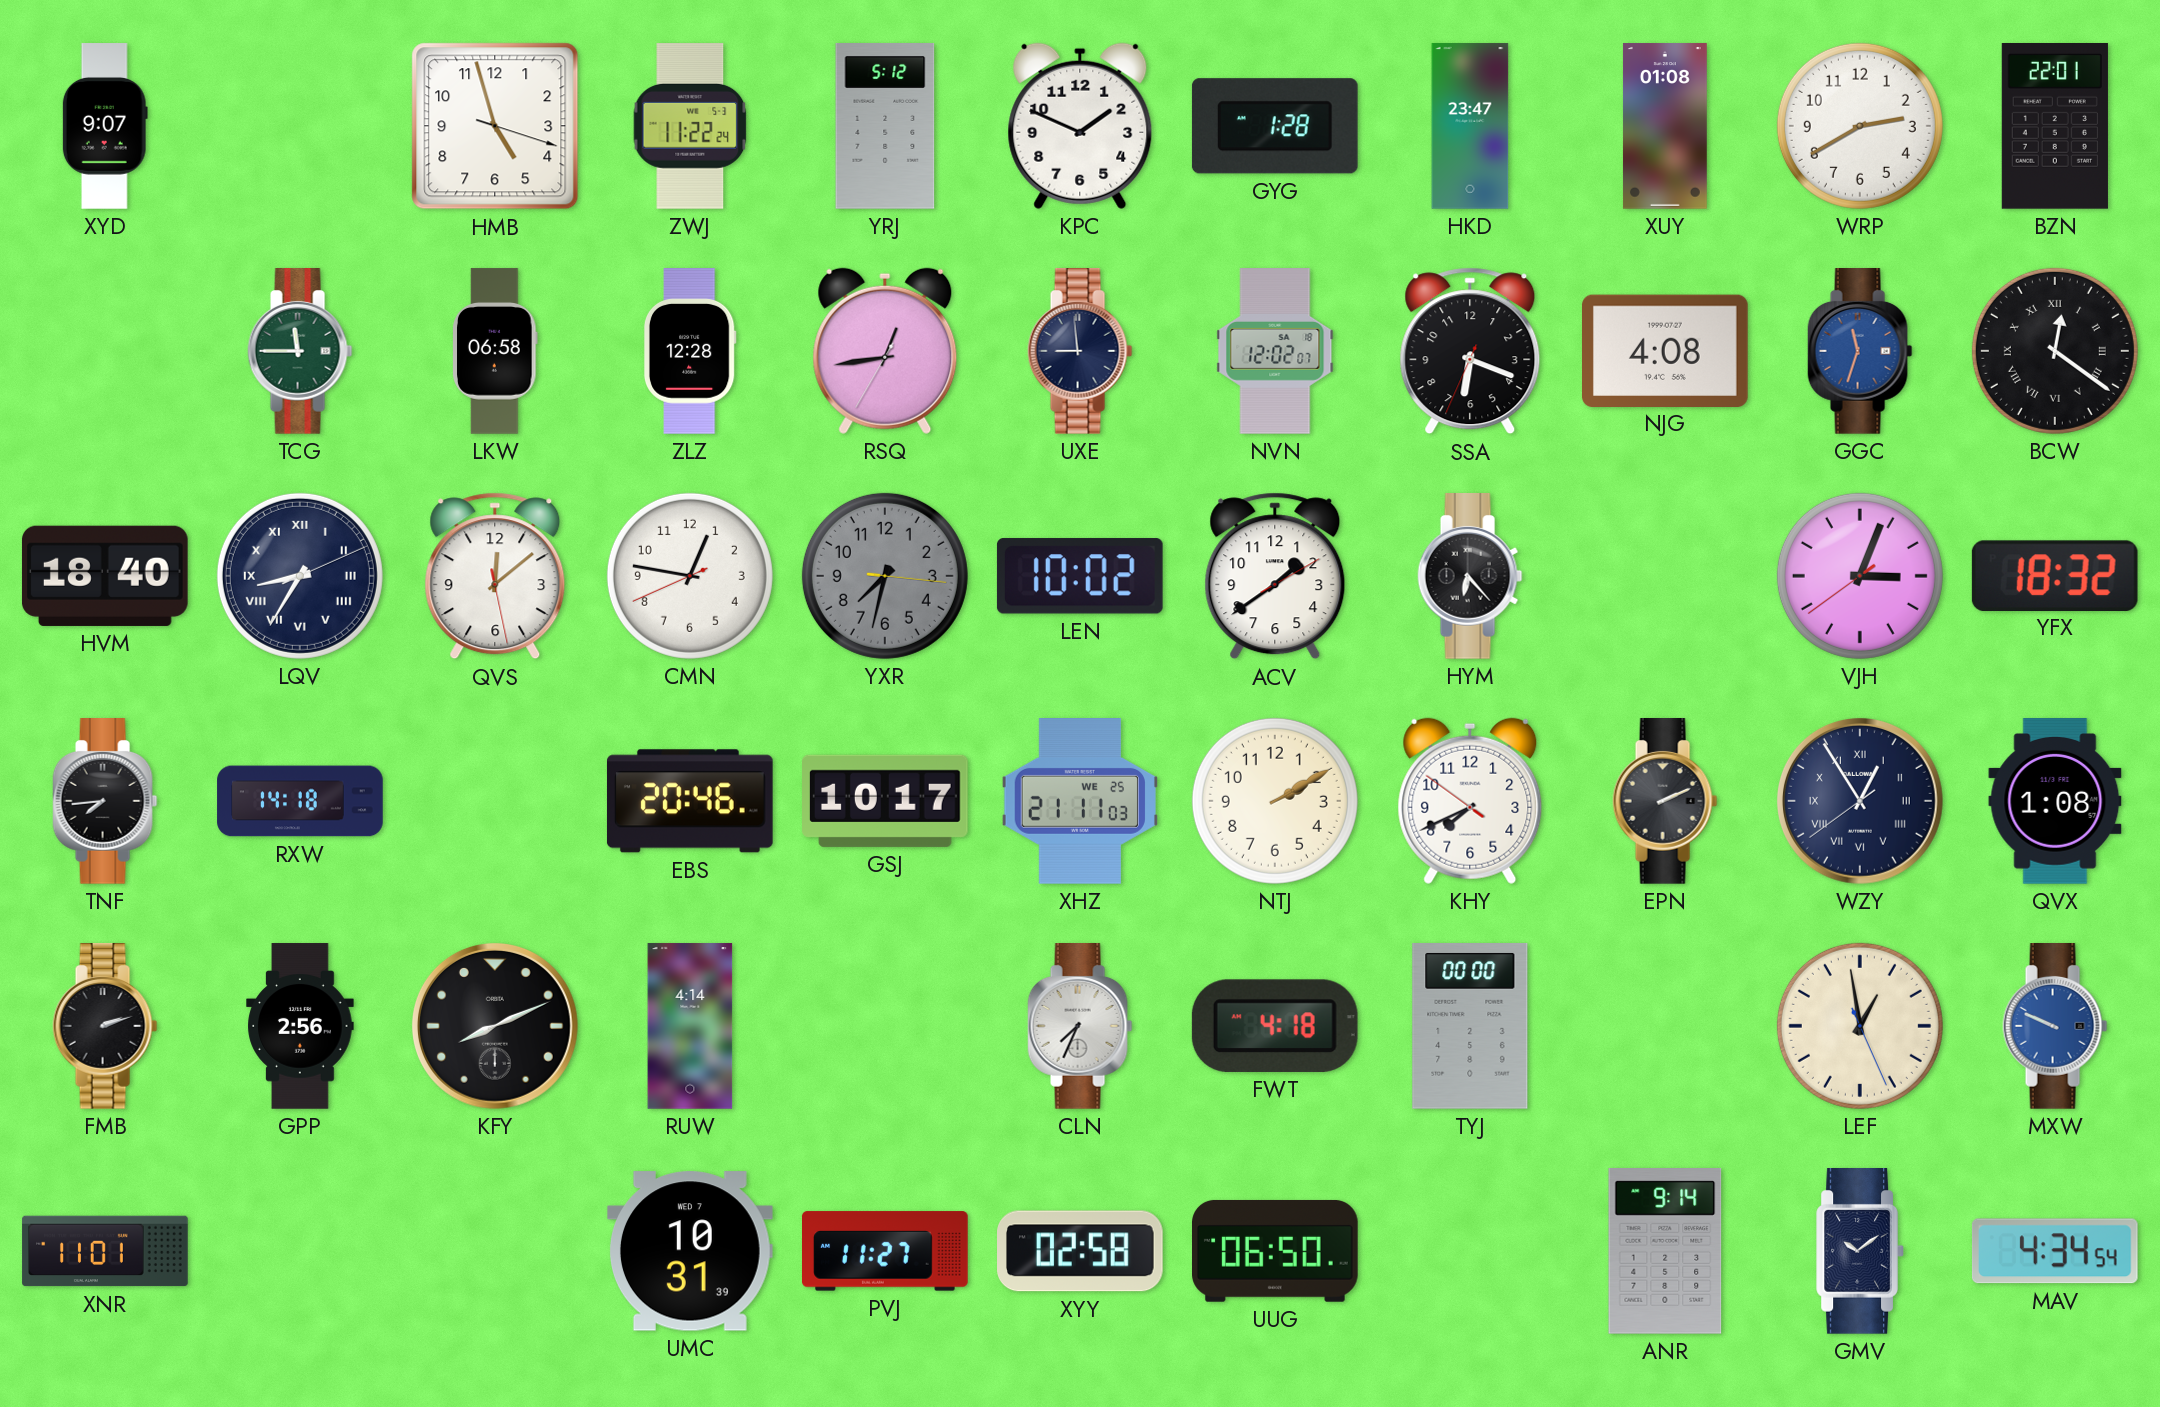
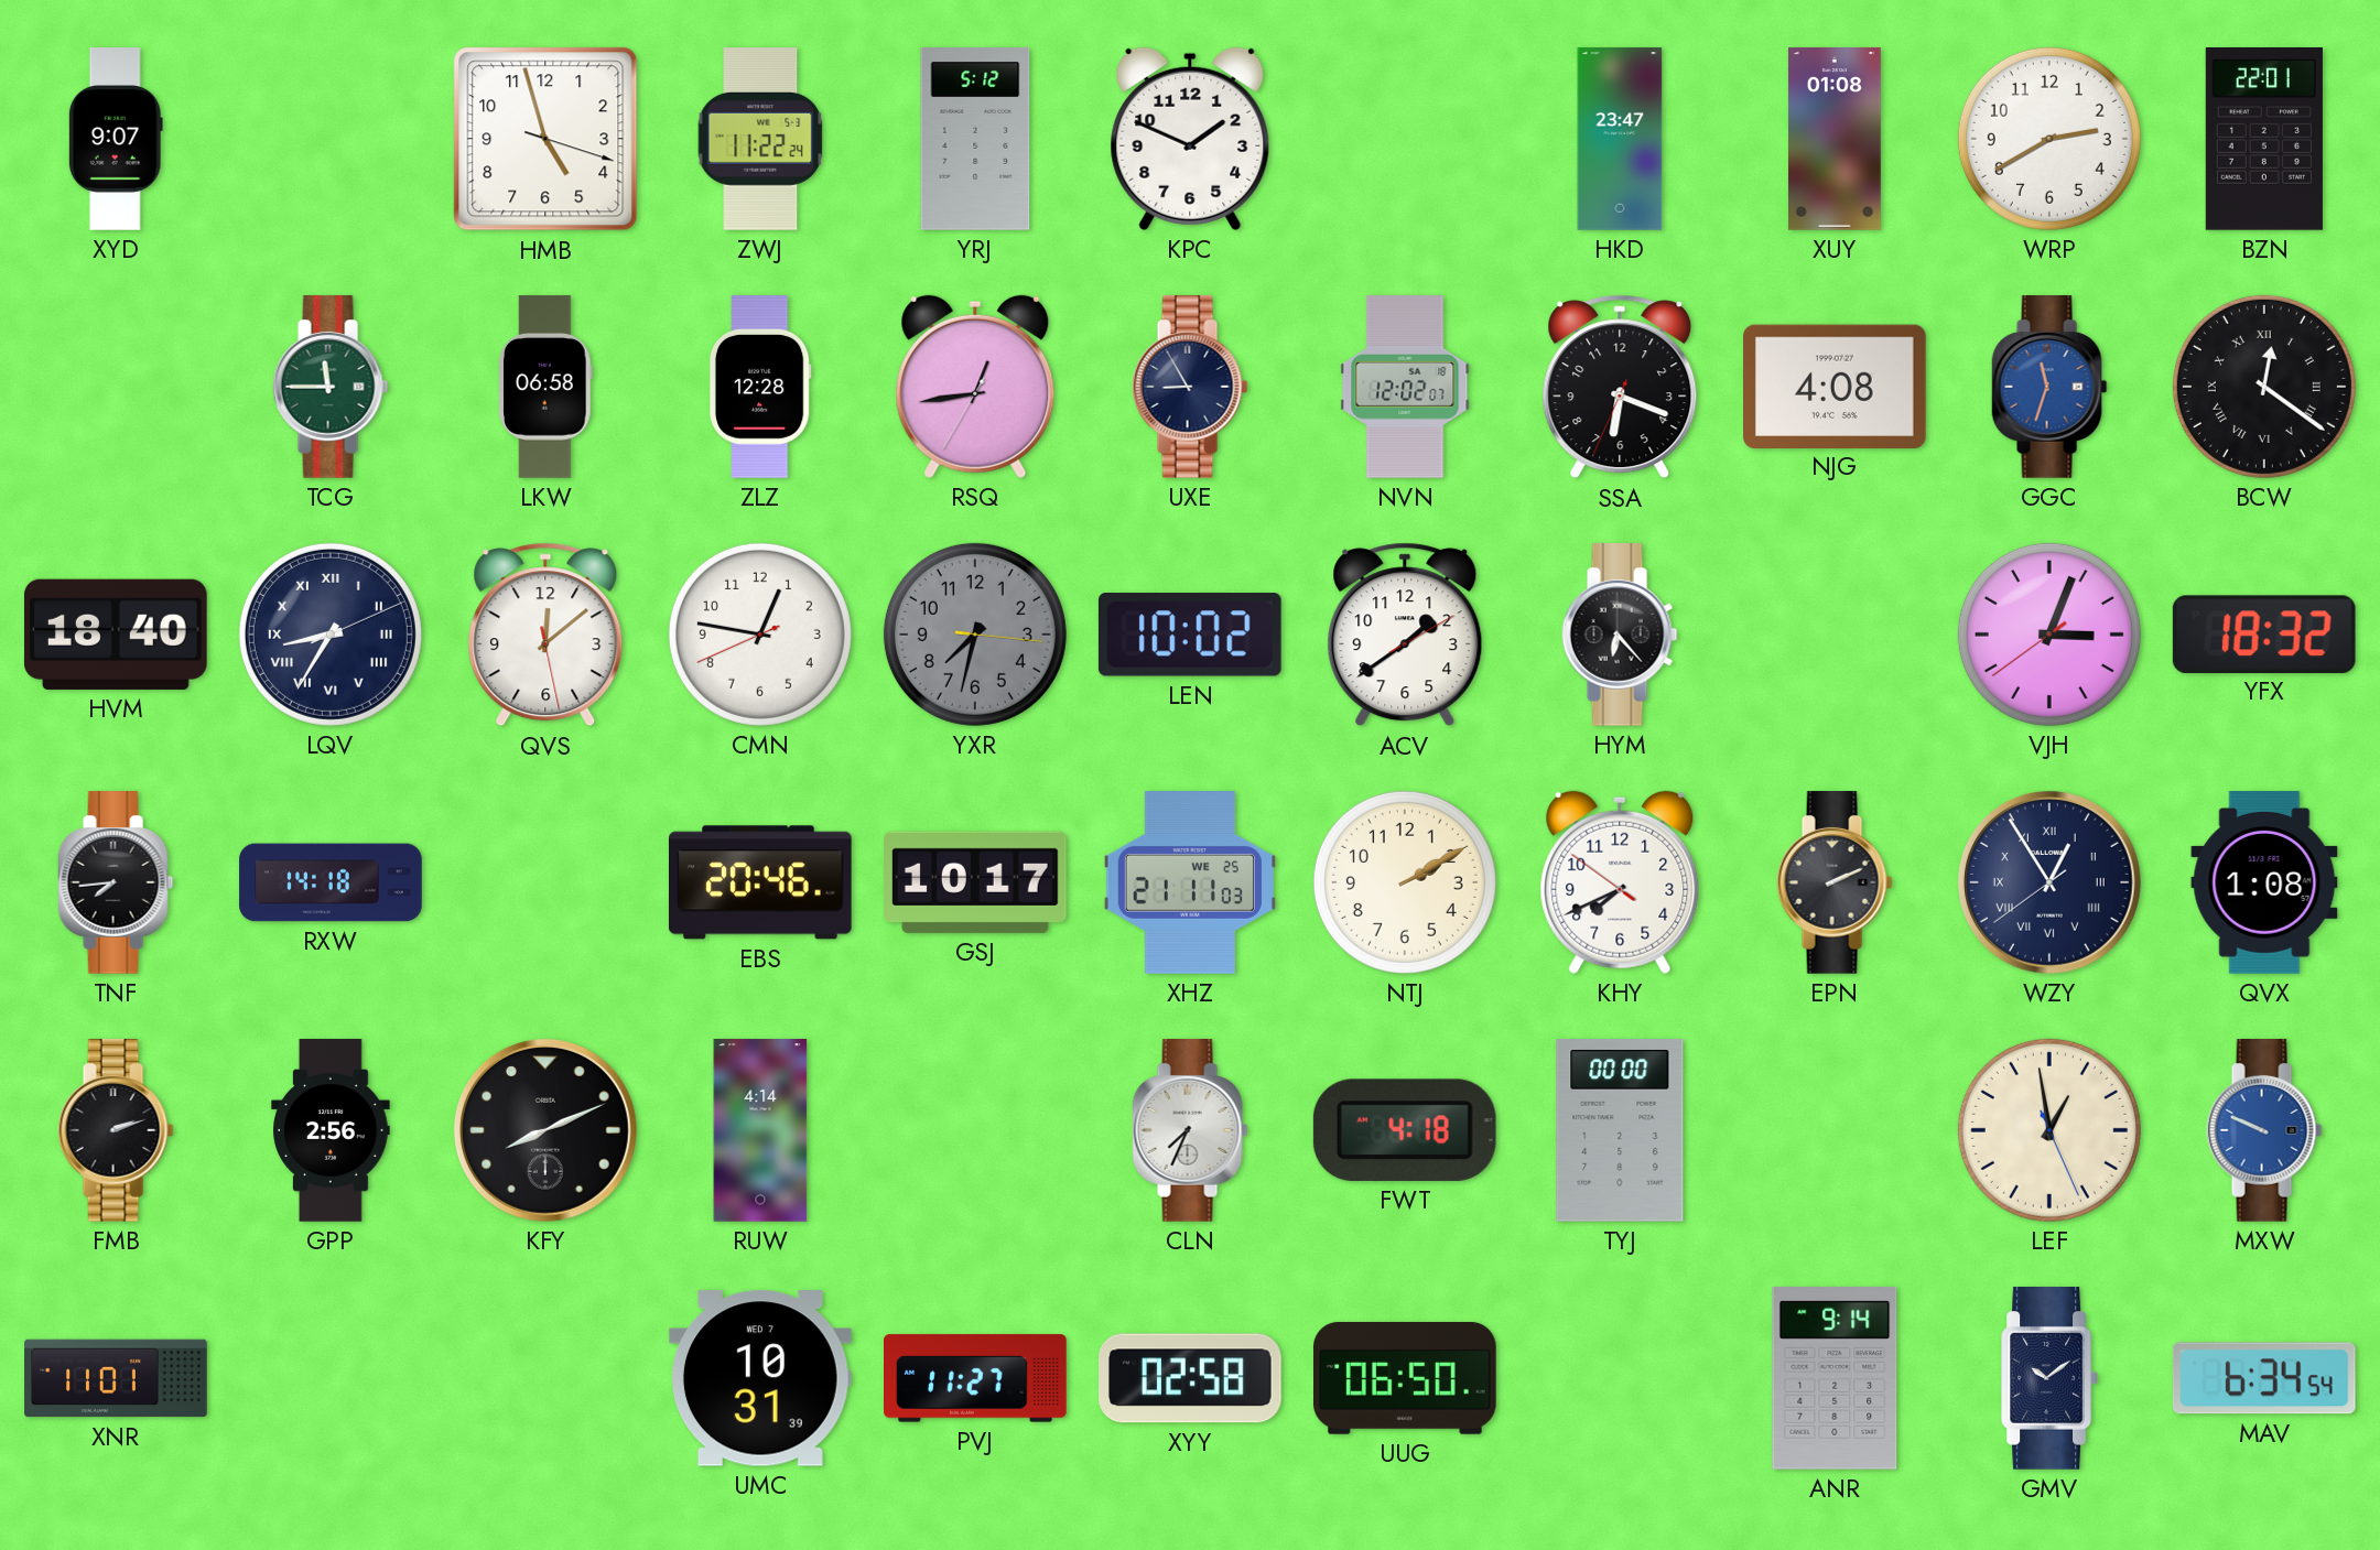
GYG: 1:28 -> none (1275, 126)
UXE: 8:59 -> 8:55 (1190, 388)
MAV: 4:34 -> 6:34 (2264, 1378)
